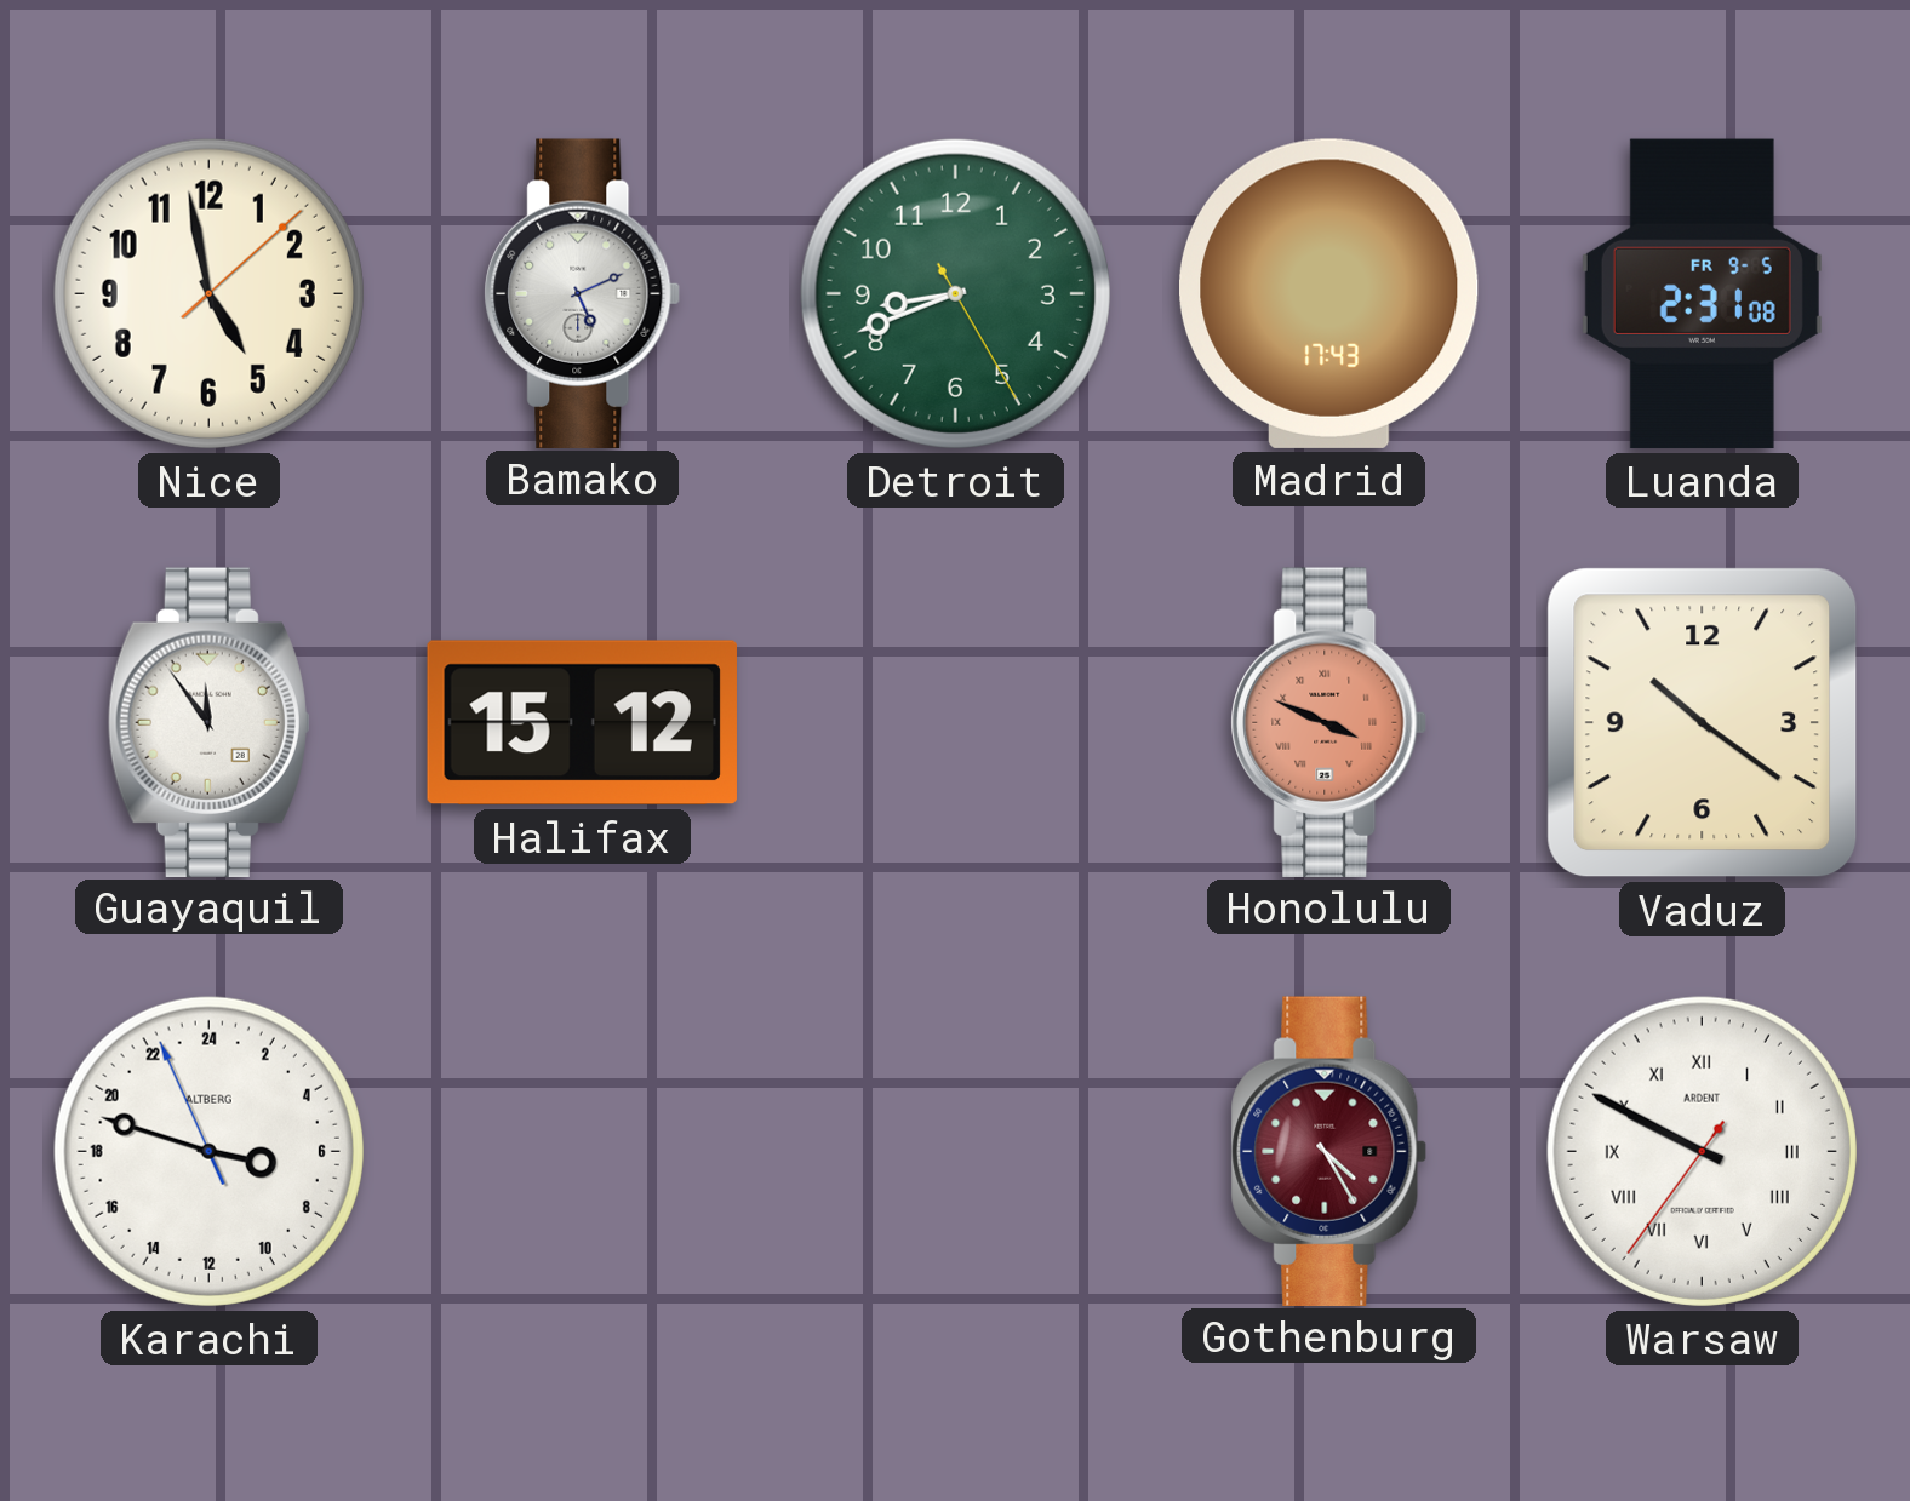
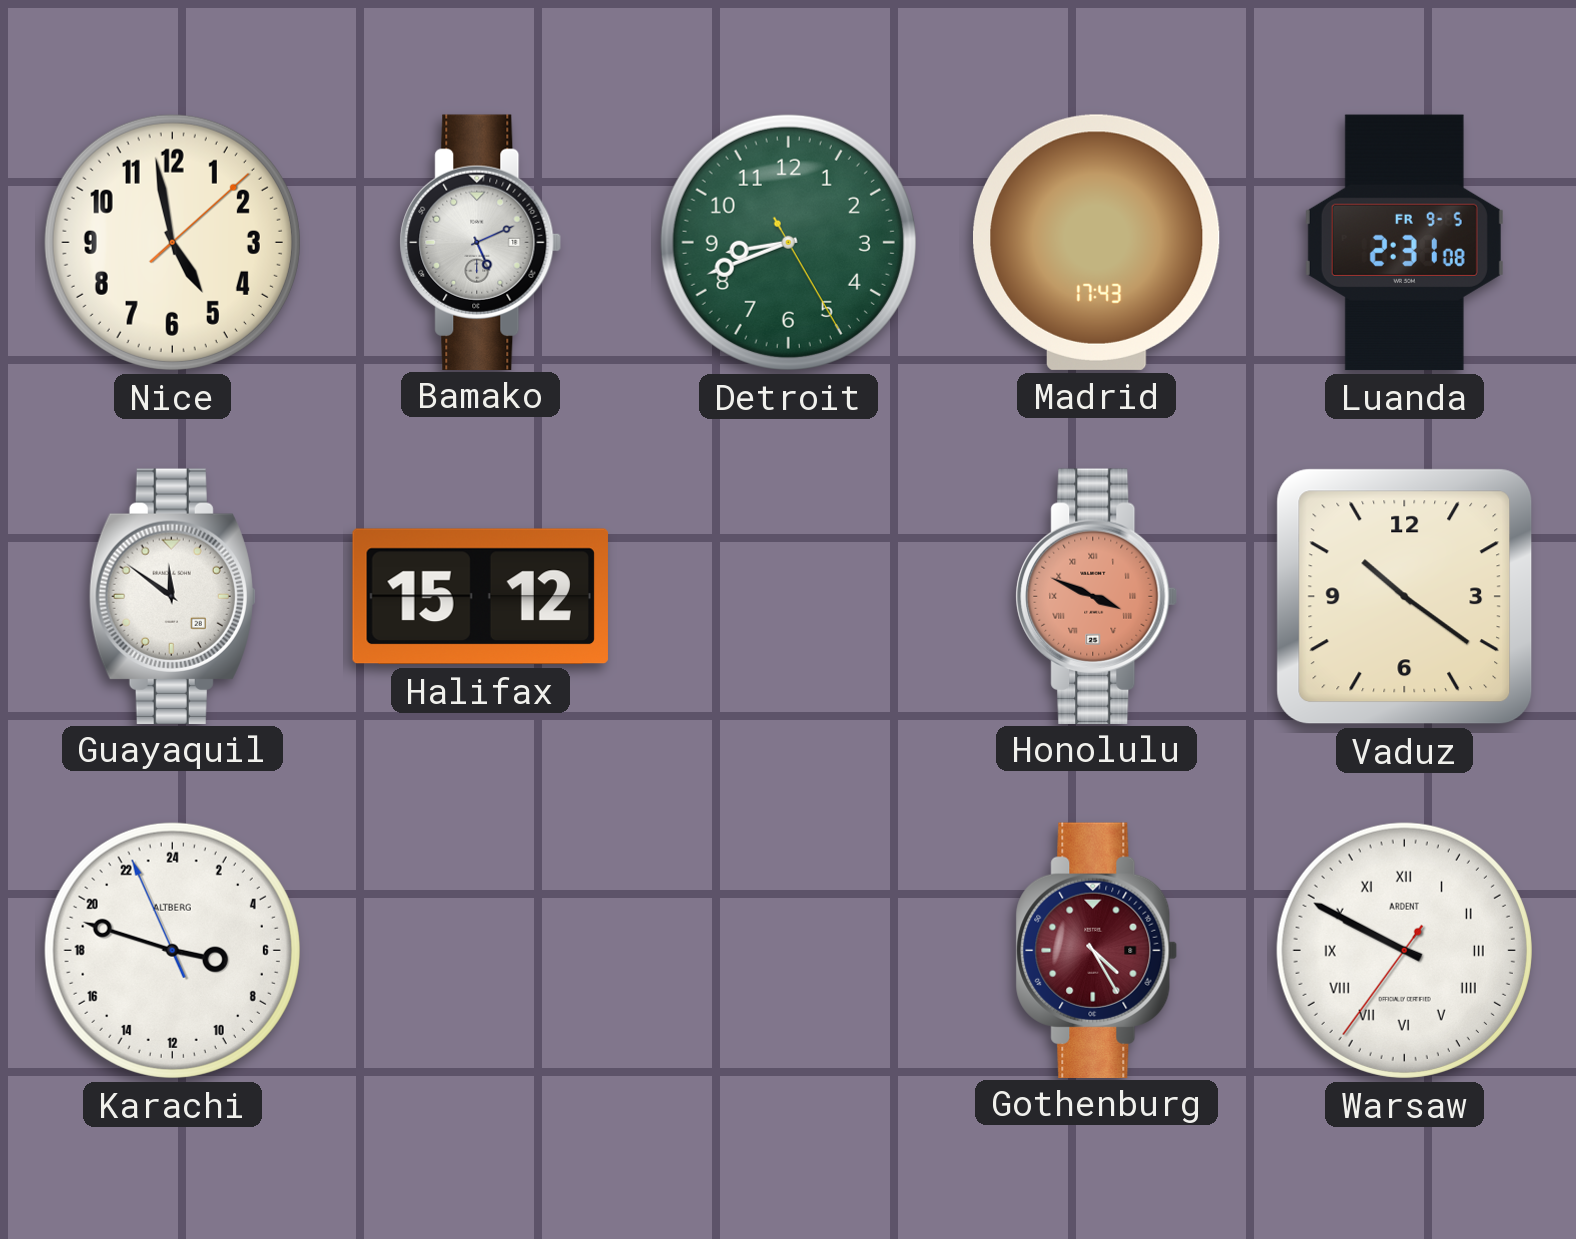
Guayaquil: 11:54 -> 11:51 (172, 596)
